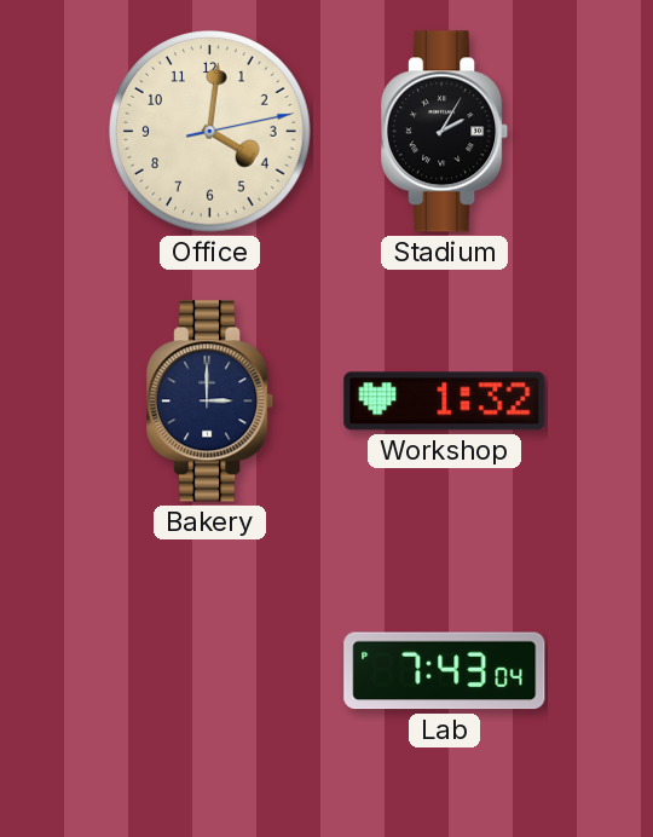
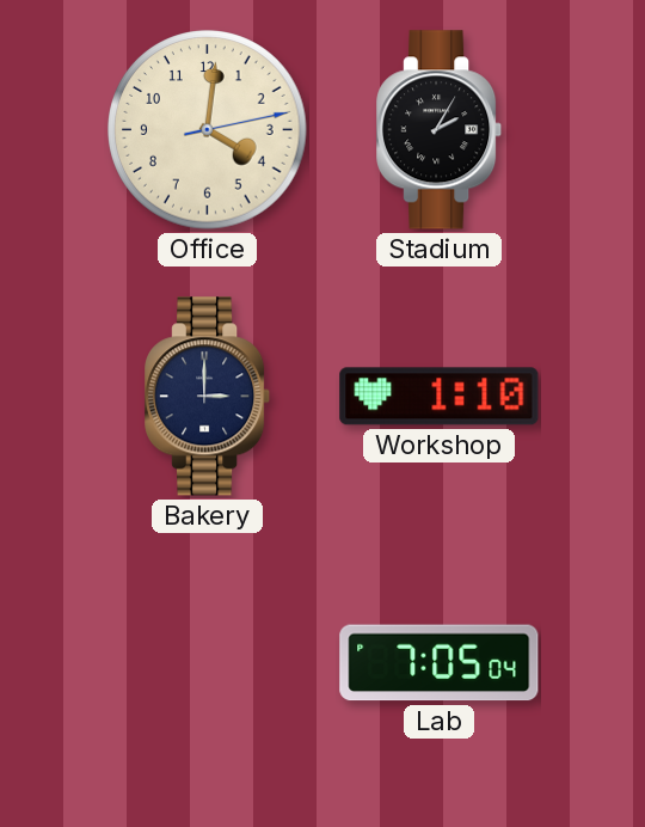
Workshop: 1:32 -> 1:10 (440, 397)
Lab: 7:43 -> 7:05 (440, 663)
